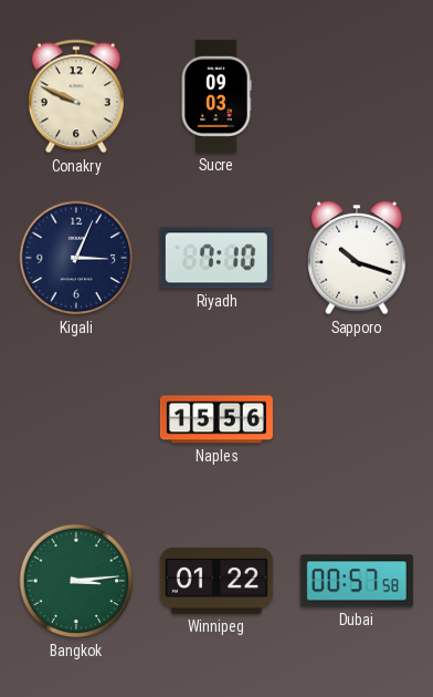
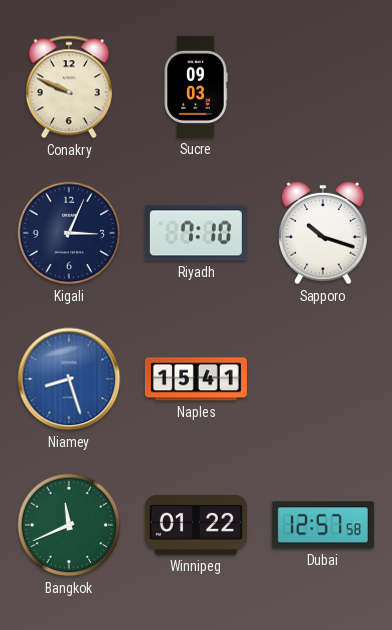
Niamey: none -> 8:27 (69, 379)
Naples: 15:56 -> 15:41 (196, 379)
Bangkok: 3:14 -> 11:41 (69, 525)
Dubai: 00:57 -> 12:57 (323, 525)
